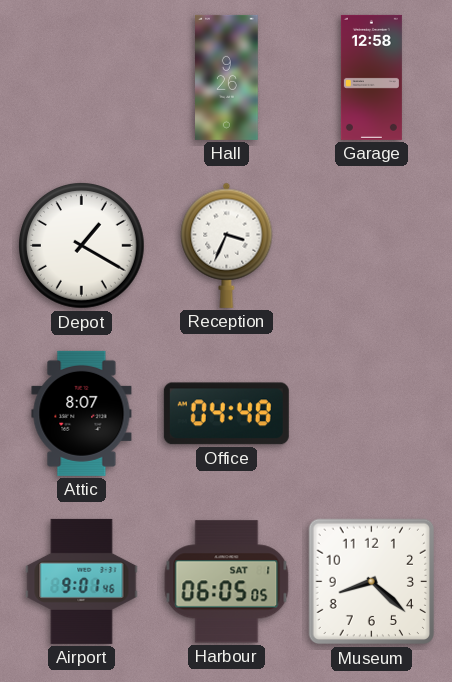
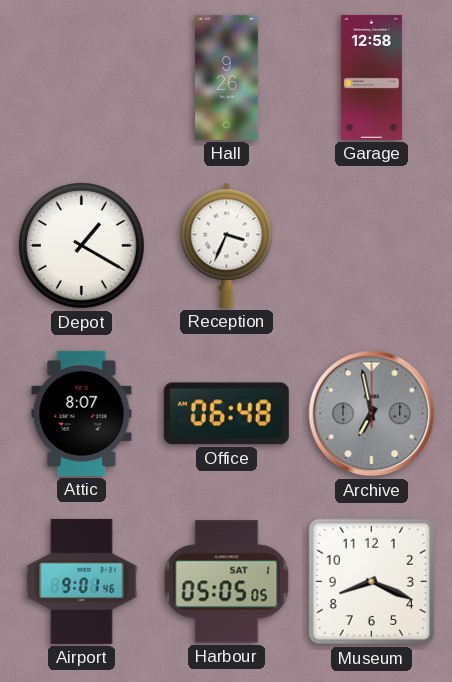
Office: 04:48 -> 06:48 (226, 414)
Archive: none -> 6:58 (372, 414)
Harbour: 06:05 -> 05:05 (227, 582)
Museum: 8:22 -> 8:19 (372, 582)
